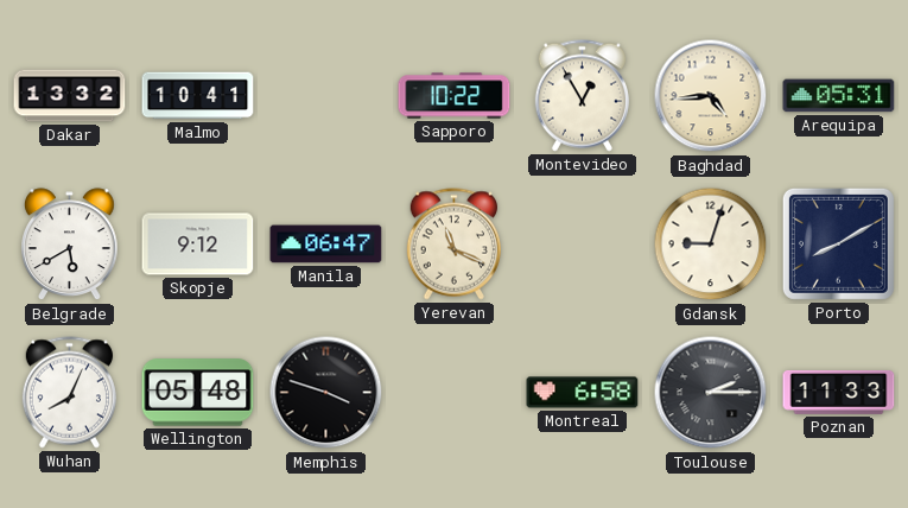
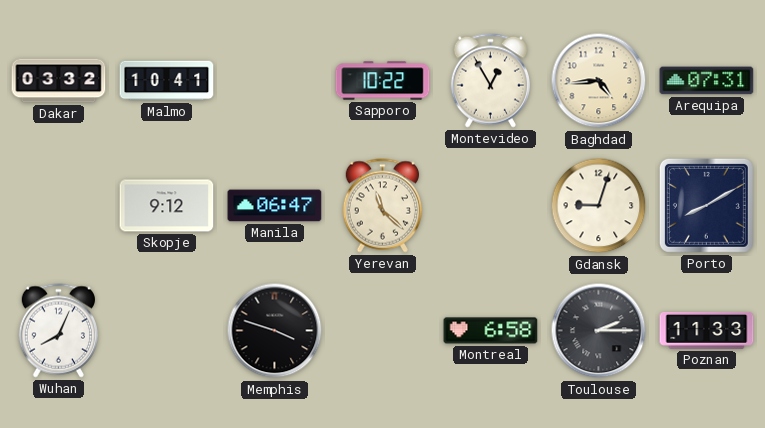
Dakar: 13:32 -> 03:32 (59, 81)
Arequipa: 05:31 -> 07:31 (707, 81)
Belgrade: 5:40 -> none (70, 245)
Yerevan: 11:19 -> 11:22 (382, 206)
Wellington: 05:48 -> none (198, 393)
